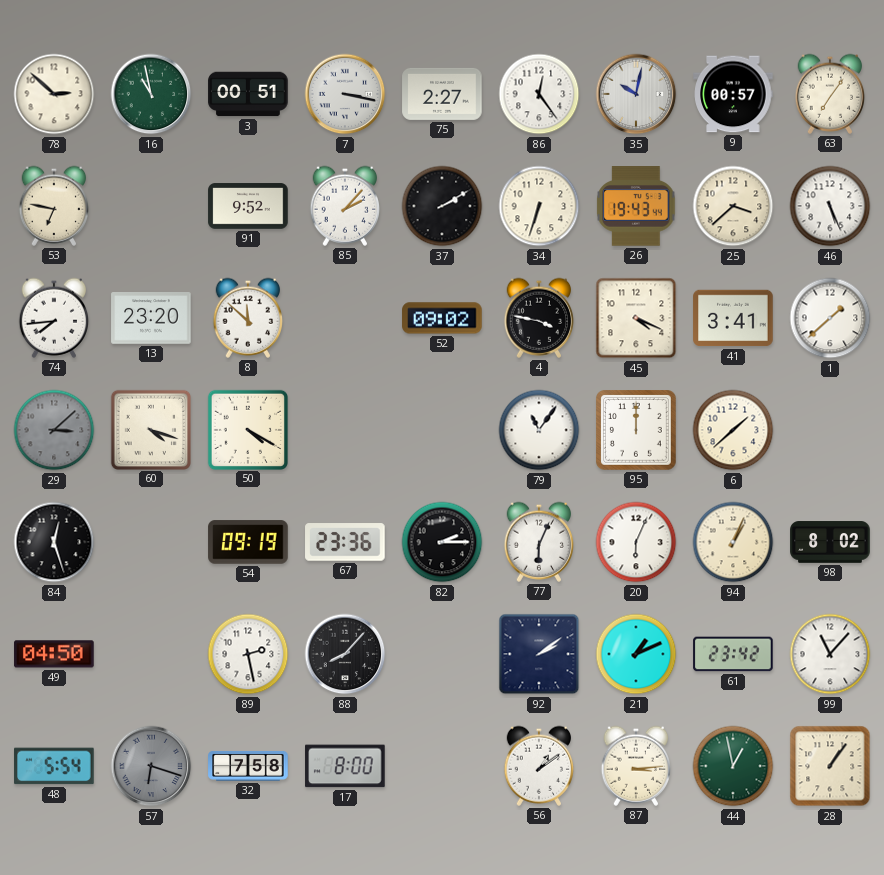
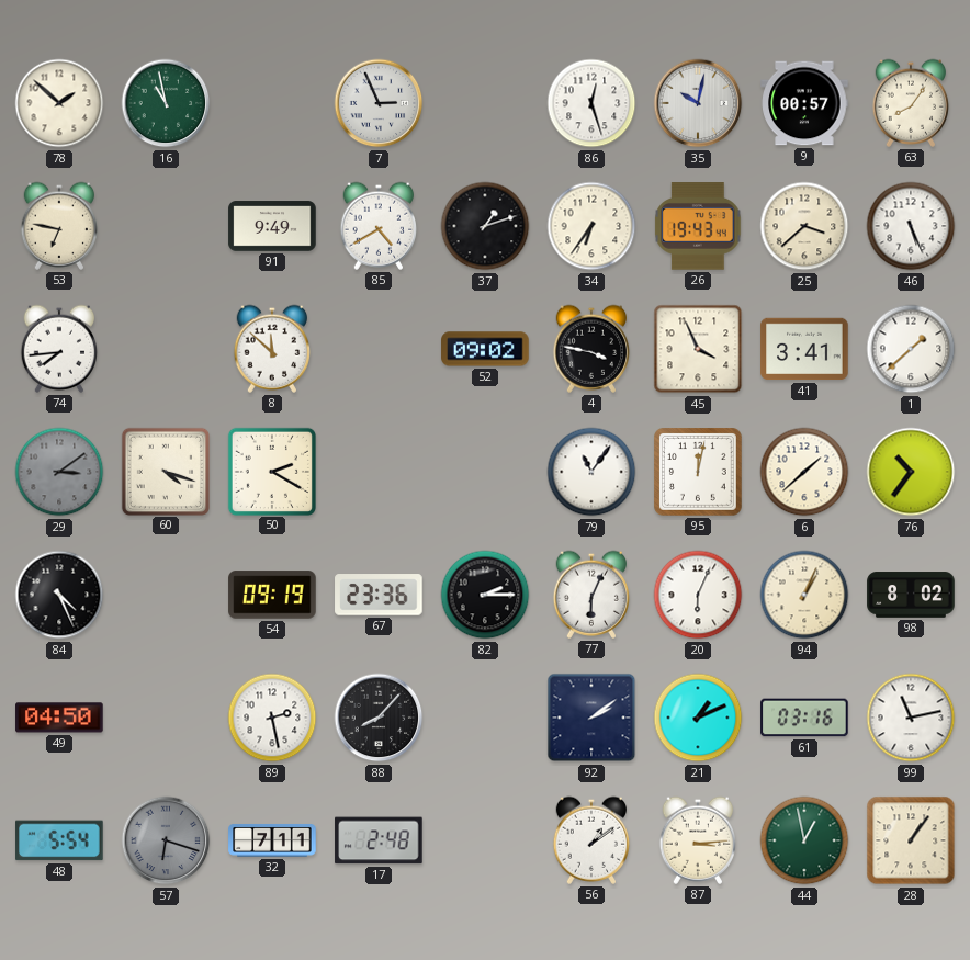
78: 2:52 -> 1:52 (59, 103)
3: 00:51 -> none (248, 94)
7: 3:17 -> 2:56 (379, 103)
75: 2:27 -> none (442, 94)
86: 12:24 -> 12:27 (591, 103)
63: 7:06 -> 8:06 (911, 103)
91: 9:52 -> 9:49 (272, 226)
85: 2:07 -> 4:40 (379, 226)
37: 2:10 -> 1:12 (485, 226)
34: 6:33 -> 6:36 (591, 226)
13: 23:20 -> none (151, 319)
45: 4:19 -> 3:56 (698, 349)
29: 3:08 -> 3:09 (59, 472)
50: 4:20 -> 2:20 (271, 471)
95: 12:00 -> 12:02 (699, 473)
76: none -> 10:36 (911, 472)
84: 12:27 -> 4:26 (59, 595)
61: 23:42 -> 03:16 (804, 718)
99: 11:07 -> 11:13 (911, 718)
32: 7:58 -> 7:11 (272, 840)
17: 8:00 -> 2:48 (379, 840)
